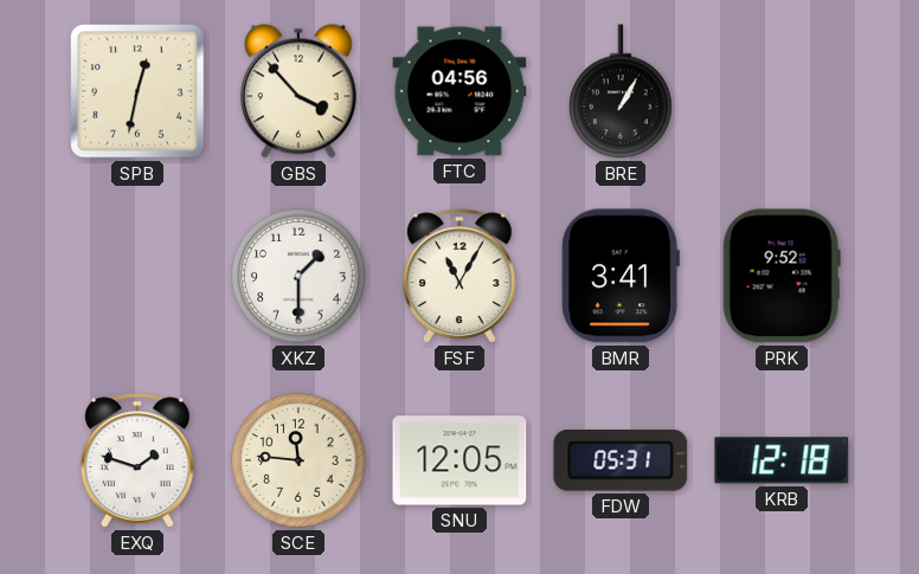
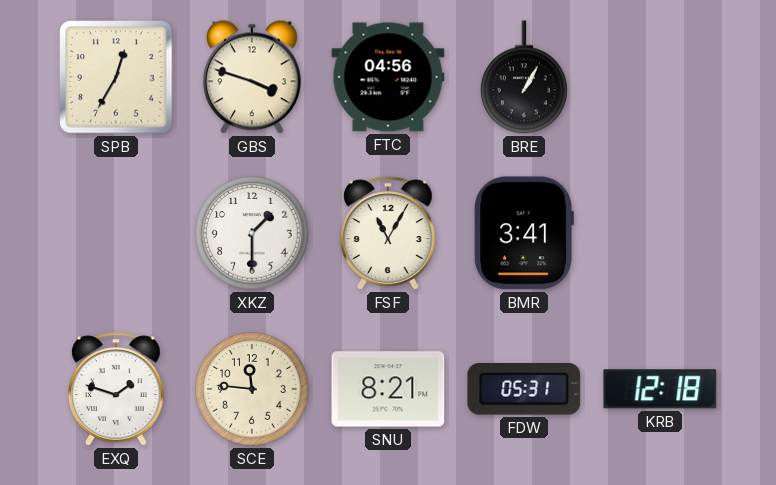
SPB: 12:32 -> 12:35 (116, 77)
GBS: 3:53 -> 3:48 (253, 77)
PRK: 9:52 -> none (782, 276)
SNU: 12:05 -> 8:21 (388, 389)
